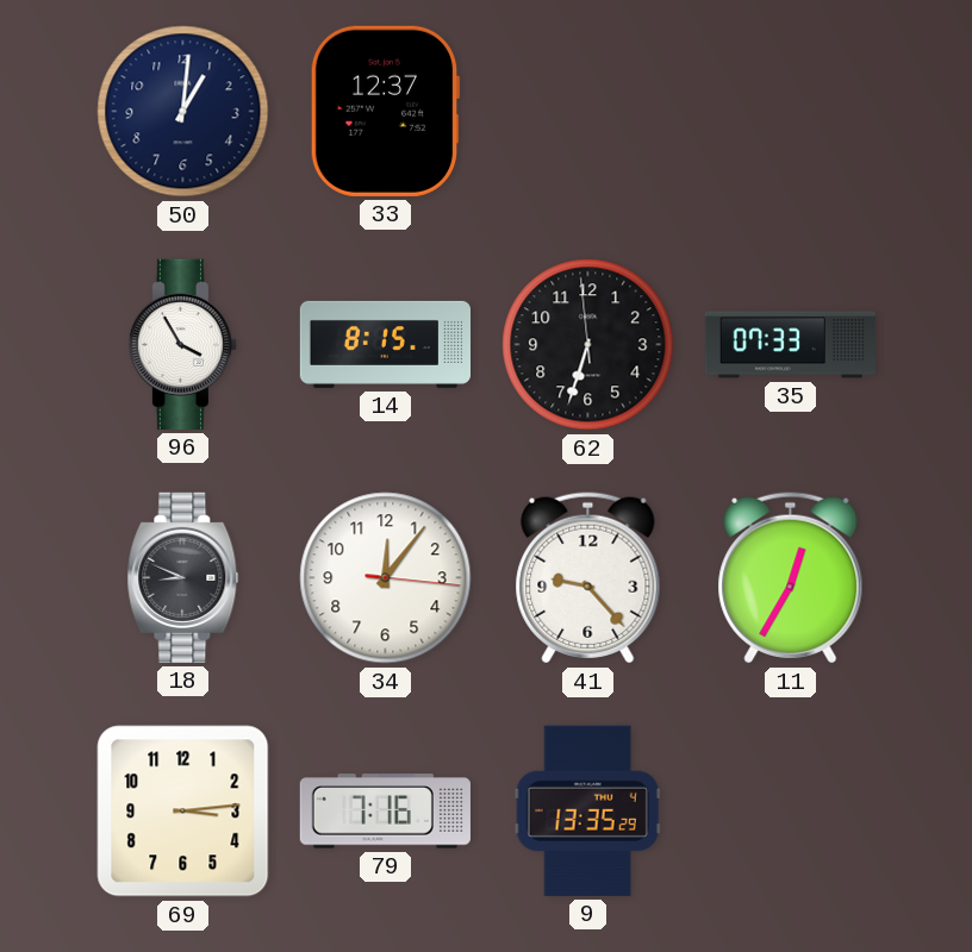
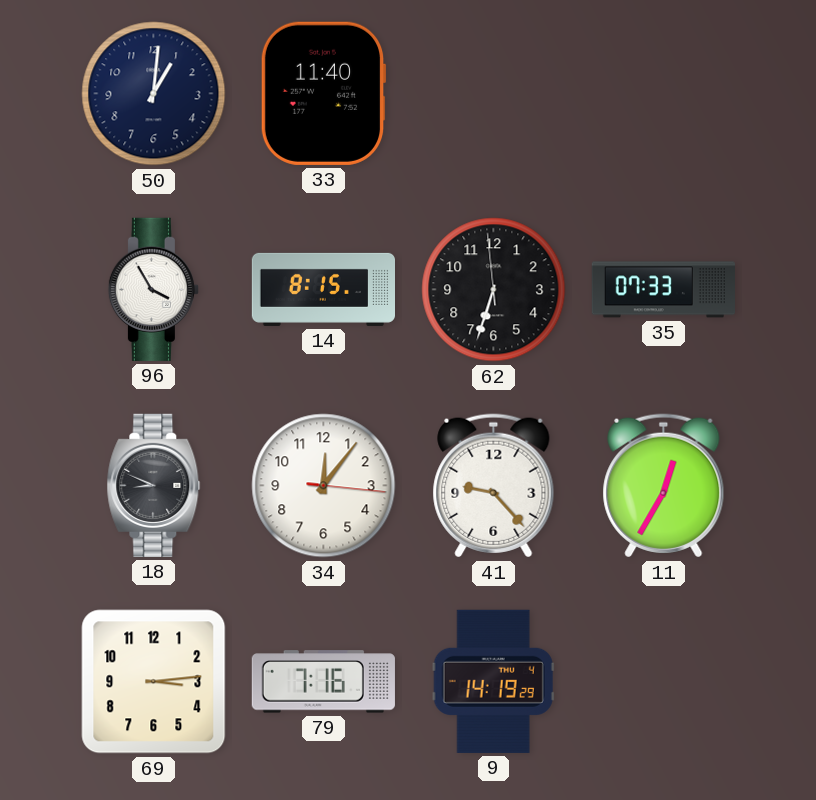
33: 12:37 -> 11:40 (323, 93)
9: 13:35 -> 14:19 (493, 681)
